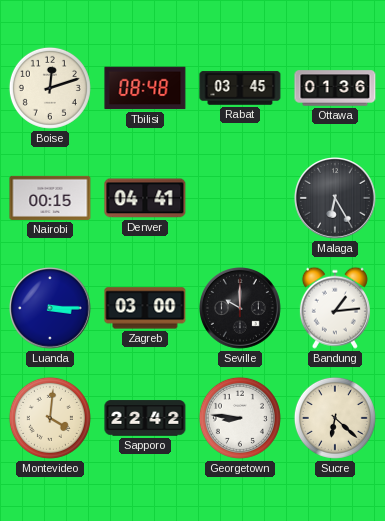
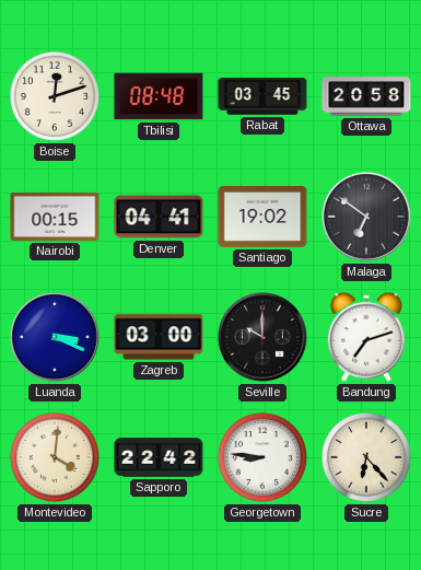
Ottawa: 01:36 -> 20:58 (366, 96)
Santiago: none -> 19:02 (262, 217)
Malaga: 6:25 -> 6:51 (367, 218)
Luanda: 3:15 -> 3:19 (56, 338)
Bandung: 1:14 -> 7:12 (366, 337)
Sucre: 6:22 -> 6:23 (366, 457)
